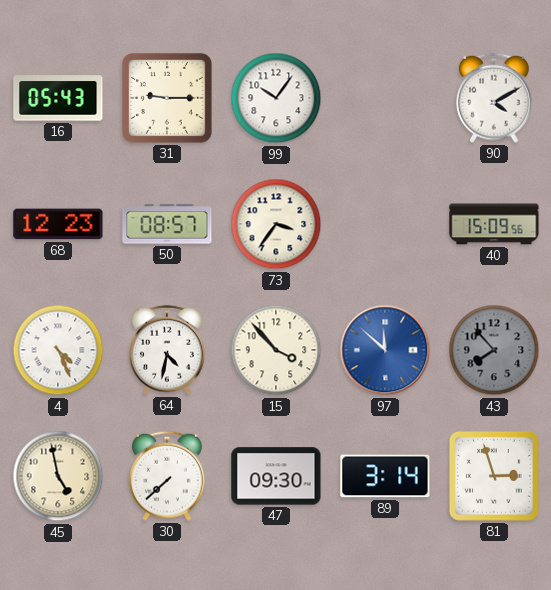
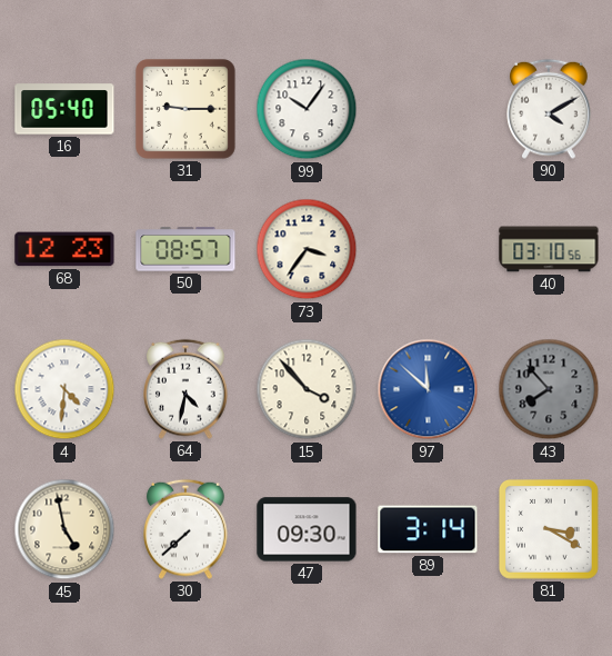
16: 05:43 -> 05:40 (64, 109)
40: 15:09 -> 03:10 (549, 249)
4: 4:26 -> 4:31 (64, 389)
81: 2:57 -> 3:20 (550, 530)
